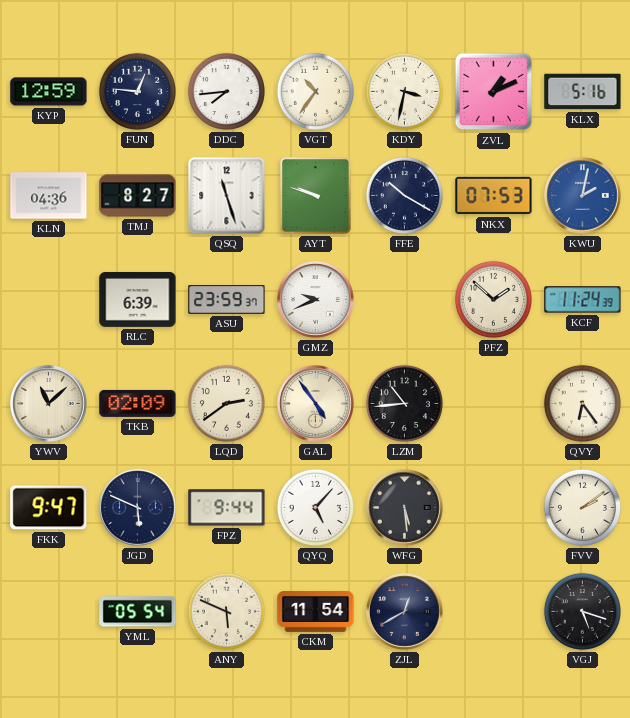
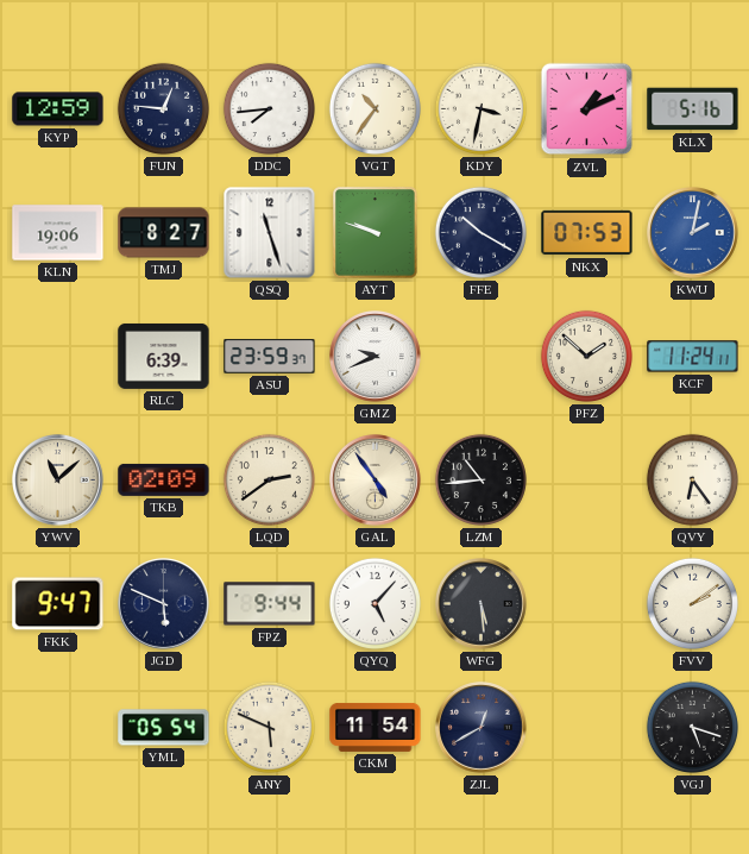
KLN: 04:36 -> 19:06 (58, 233)
KCF: 11:24:39 -> 11:24:11 (693, 357)
